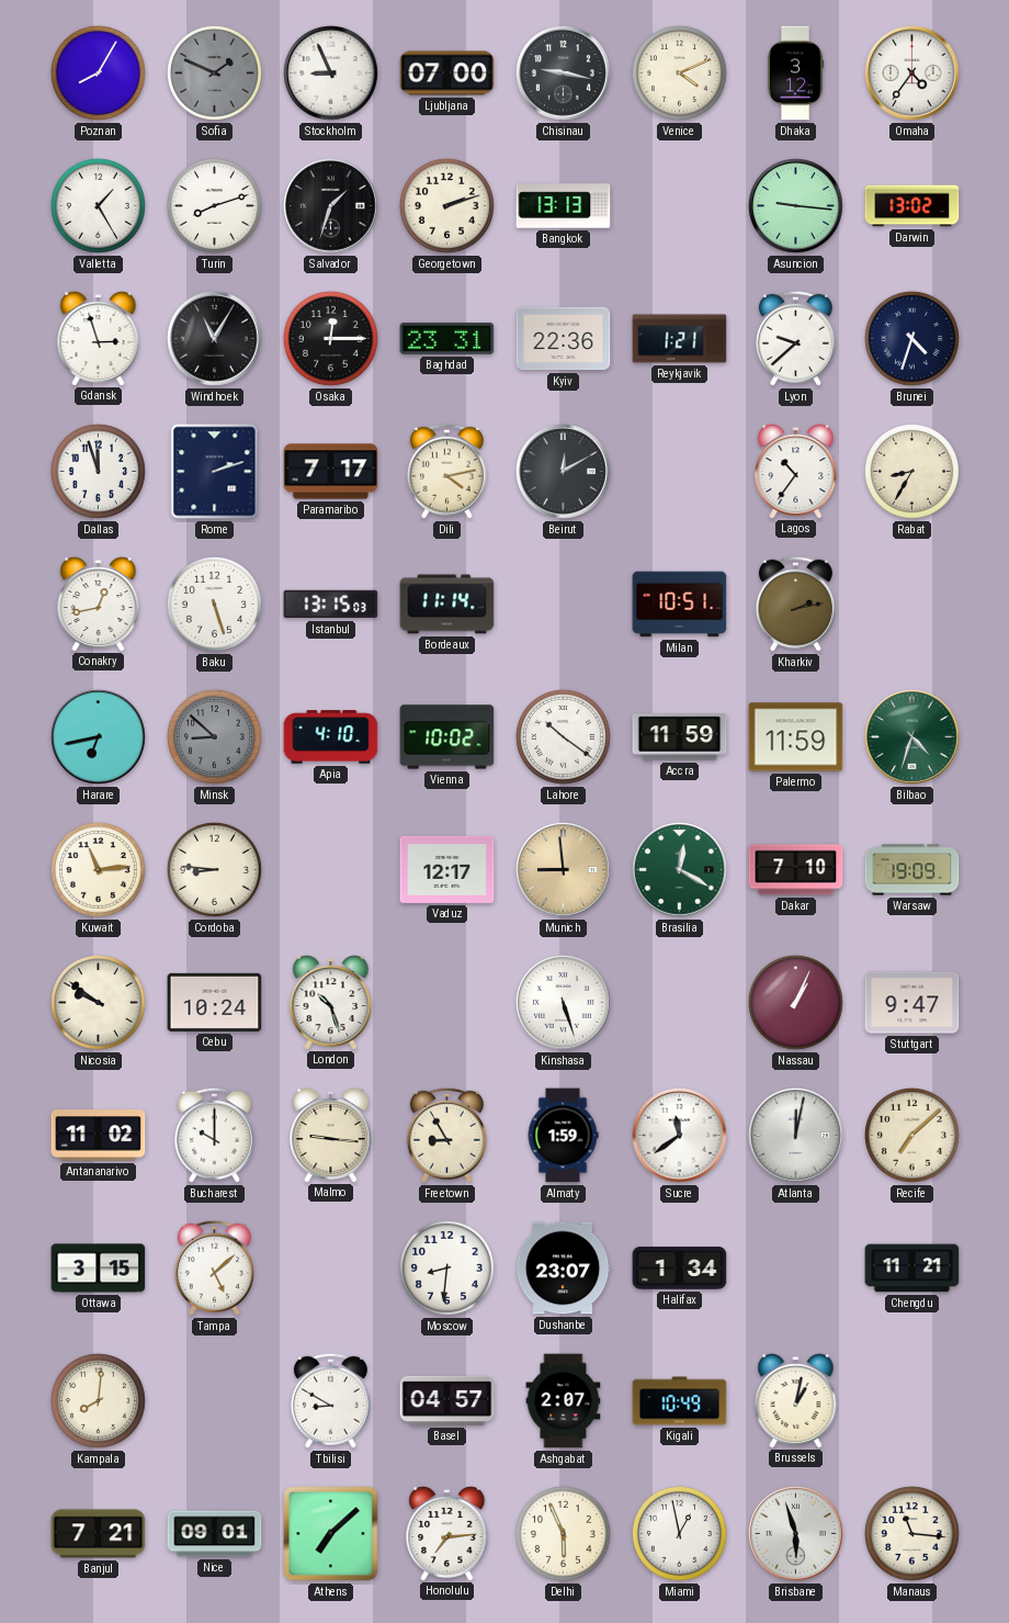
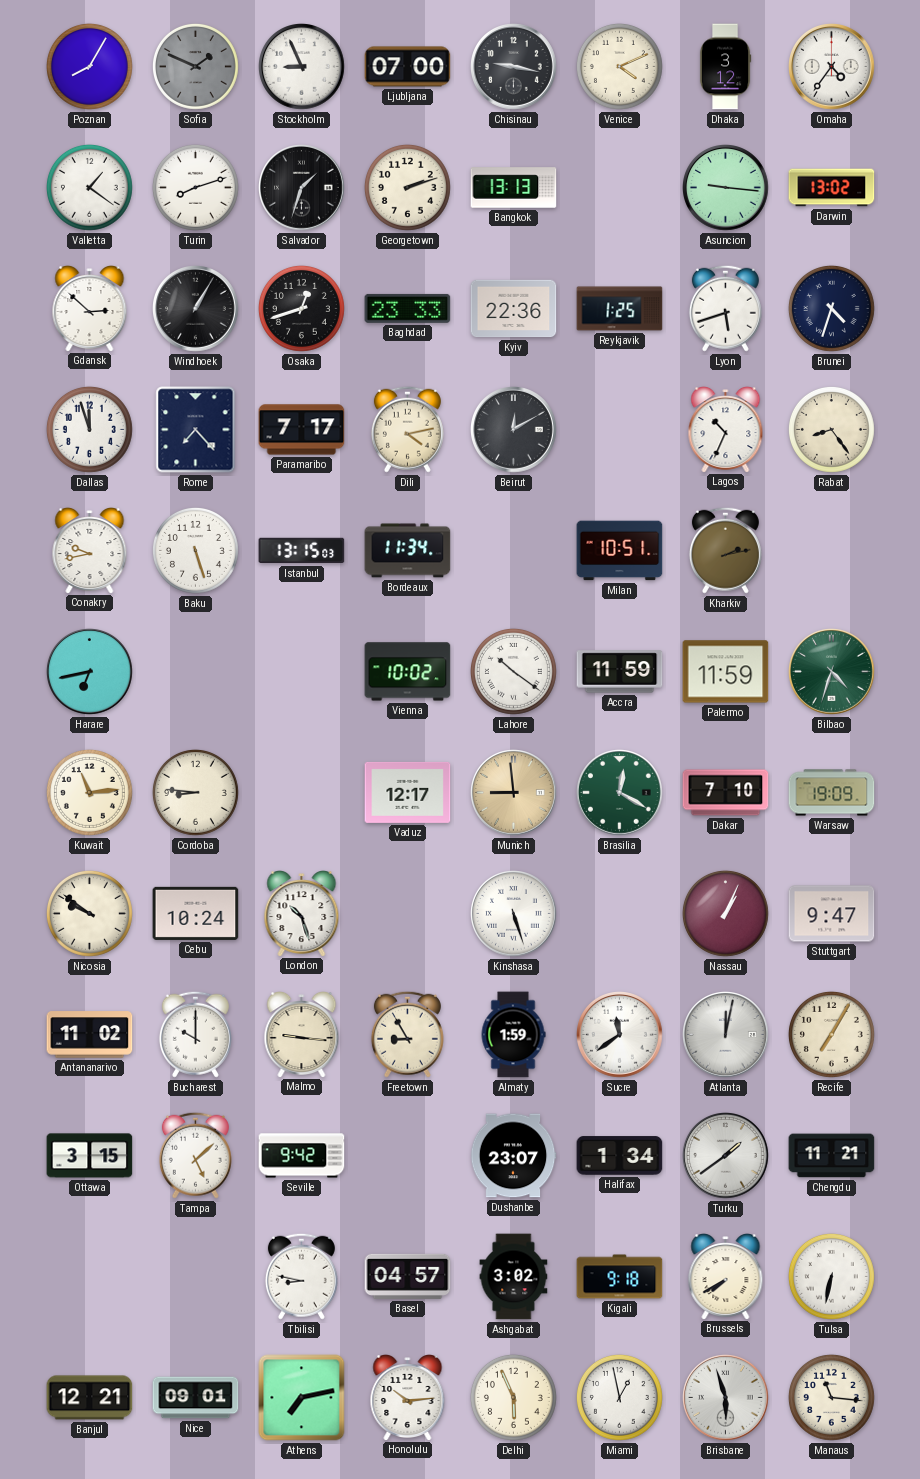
Valletta: 1:25 -> 1:21 (89, 187)
Gdansk: 2:57 -> 2:52 (90, 309)
Windhoek: 11:05 -> 1:05 (196, 309)
Osaka: 12:15 -> 12:42 (301, 308)
Baghdad: 23:31 -> 23:33 (408, 308)
Reykjavik: 1:21 -> 1:25 (620, 309)
Lyon: 9:38 -> 5:42 (725, 308)
Rome: 2:12 -> 7:23 (196, 430)
Lagos: 10:36 -> 10:34 (726, 430)
Rabat: 8:35 -> 8:24 (831, 429)
Conakry: 12:43 -> 9:43 (90, 551)
Bordeaux: 11:14 -> 11:34 (408, 551)
Minsk: 8:52 -> none (214, 736)
Apia: 4:10 -> none (331, 737)
Recife: 7:08 -> 7:05 (831, 1034)
Seville: none -> 9:42 (302, 1156)
Moscow: 8:31 -> none (446, 1267)
Turku: none -> 1:39 (726, 1156)
Kampala: 8:01 -> none (98, 1400)
Tbilisi: 8:50 -> 8:47 (301, 1276)
Ashgabat: 2:07 -> 3:02 (514, 1277)
Kigali: 10:49 -> 9:18 (620, 1277)
Brussels: 1:02 -> 7:40 (726, 1277)
Tulsa: none -> 6:32 (831, 1276)
Banjul: 7:21 -> 12:21 (90, 1398)
Athens: 7:08 -> 7:13 (302, 1398)
Honolulu: 7:14 -> 10:14 (408, 1398)
